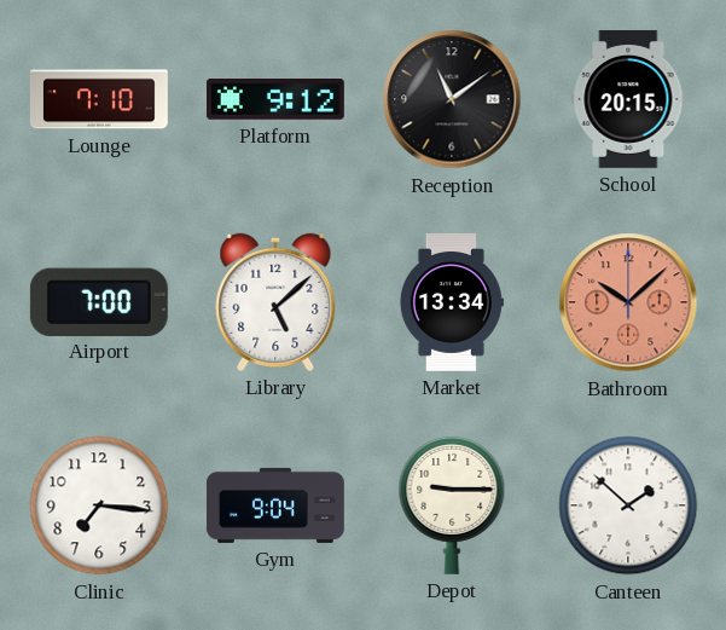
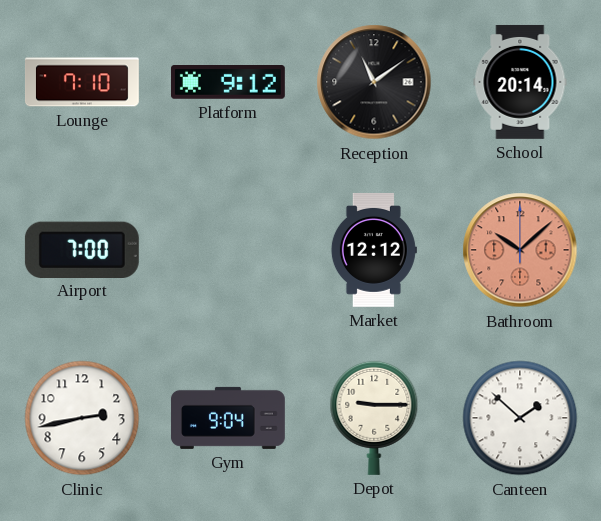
School: 20:15 -> 20:14 (520, 82)
Library: 5:08 -> none (275, 302)
Market: 13:34 -> 12:12 (374, 250)
Clinic: 7:16 -> 2:43 (82, 418)
